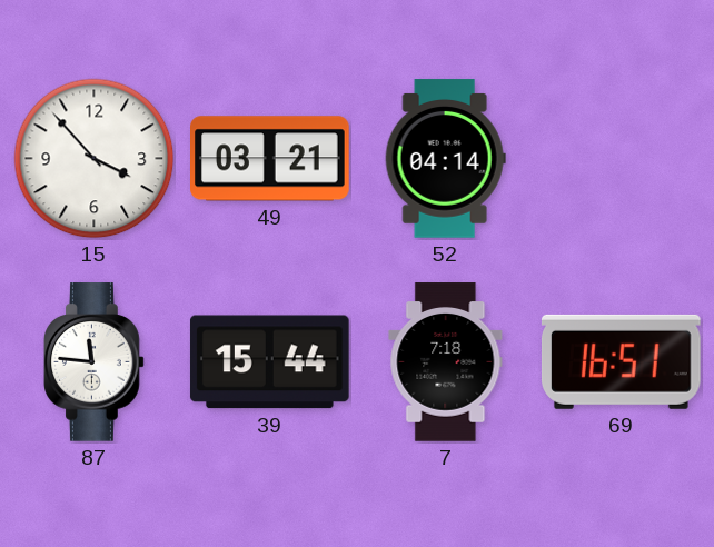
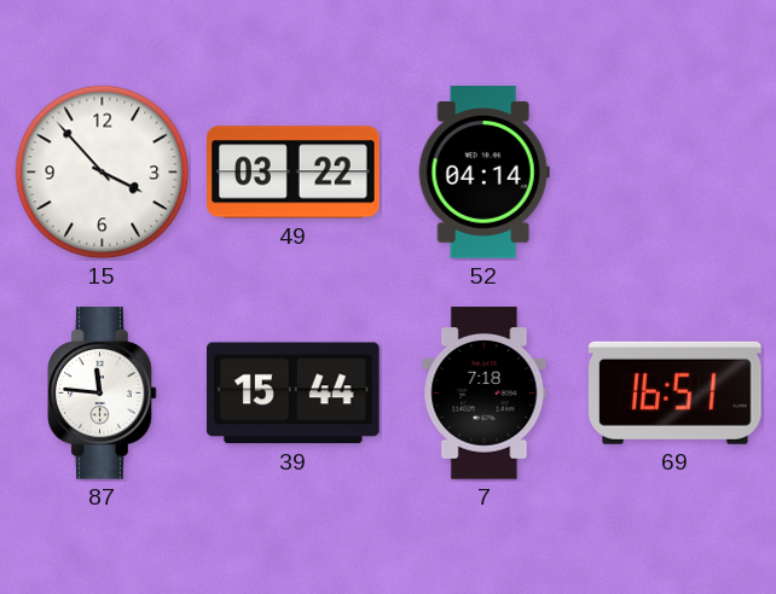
49: 03:21 -> 03:22 (294, 173)
